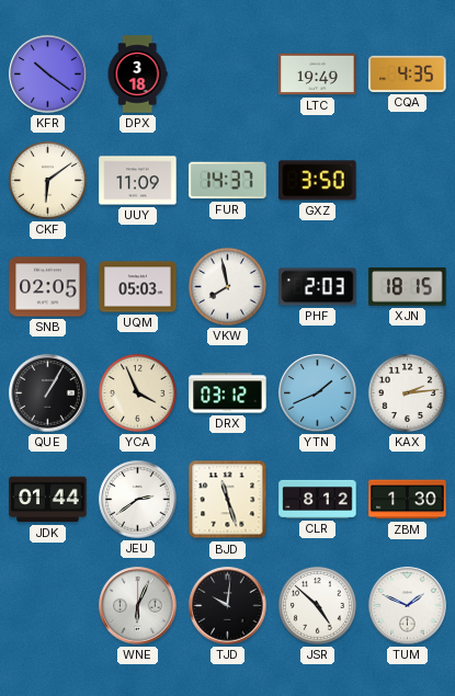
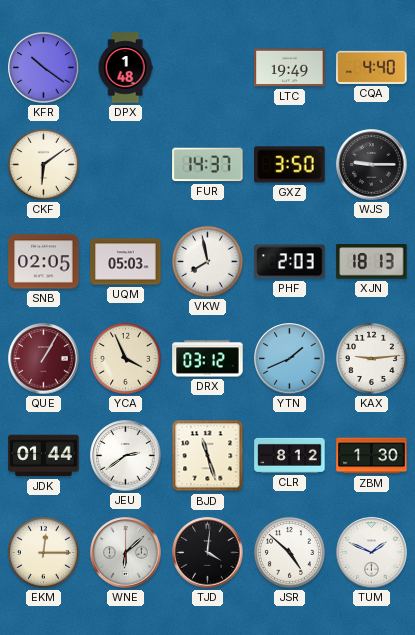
DPX: 3:18 -> 1:48 (125, 68)
CQA: 4:35 -> 4:40 (372, 67)
UUY: 11:09 -> none (138, 181)
WJS: none -> 9:15 (372, 165)
XJN: 18:15 -> 18:13 (372, 262)
QUE dial: black -> burgundy (44, 359)
KAX: 2:14 -> 9:14 (371, 358)
EKM: none -> 12:15 (43, 552)
WNE: 6:04 -> 6:08 (126, 553)
TJD: 10:01 -> 4:01 (208, 553)
